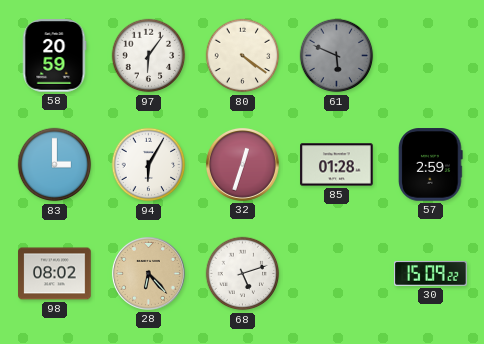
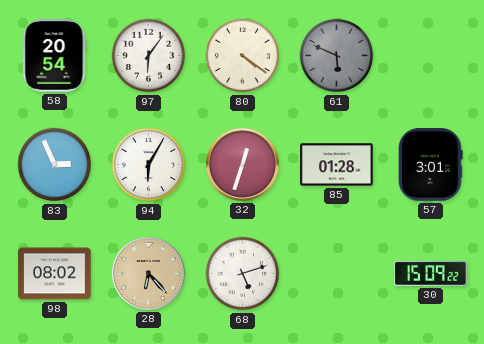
58: 20:59 -> 20:54 (54, 56)
83: 3:00 -> 2:56 (55, 165)
57: 2:59 -> 3:01 (431, 165)
